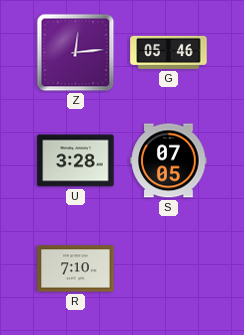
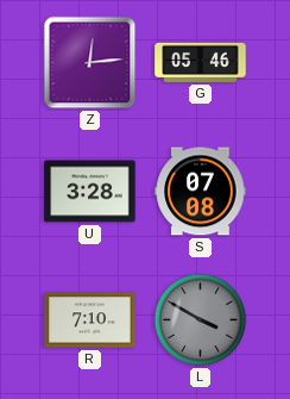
S: 07:05 -> 07:08 (201, 192)
L: none -> 3:50 (201, 320)
